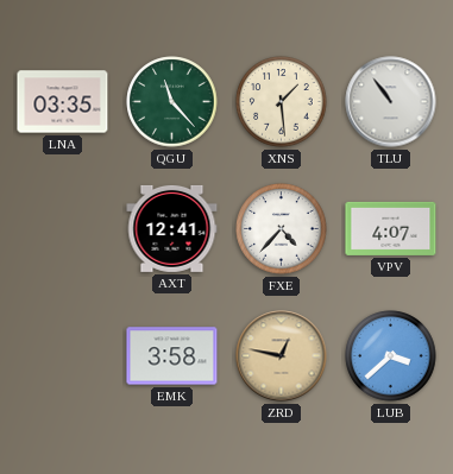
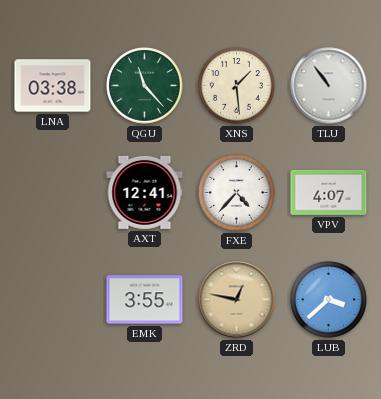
LNA: 03:35 -> 03:38 (53, 86)
EMK: 3:58 -> 3:55 (145, 300)
